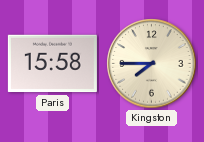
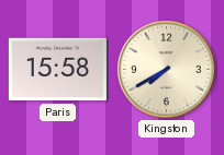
Kingston: 7:45 -> 7:40 (167, 70)
